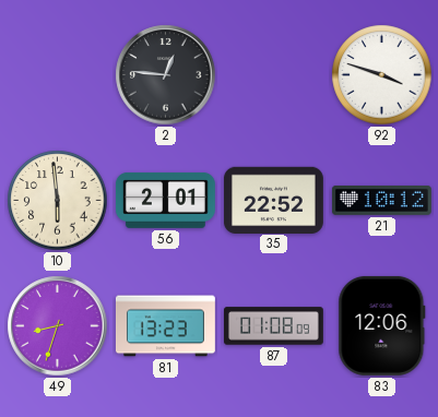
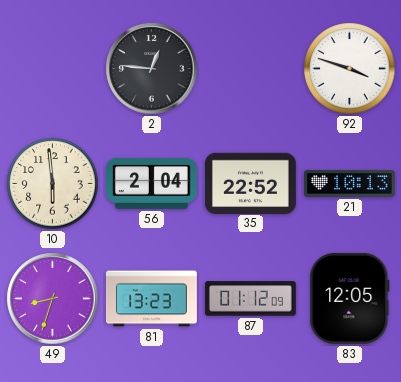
56: 2:01 -> 2:04 (151, 183)
21: 10:12 -> 10:13 (349, 183)
87: 01:08 -> 01:12 (250, 299)
83: 12:06 -> 12:05 (350, 298)
